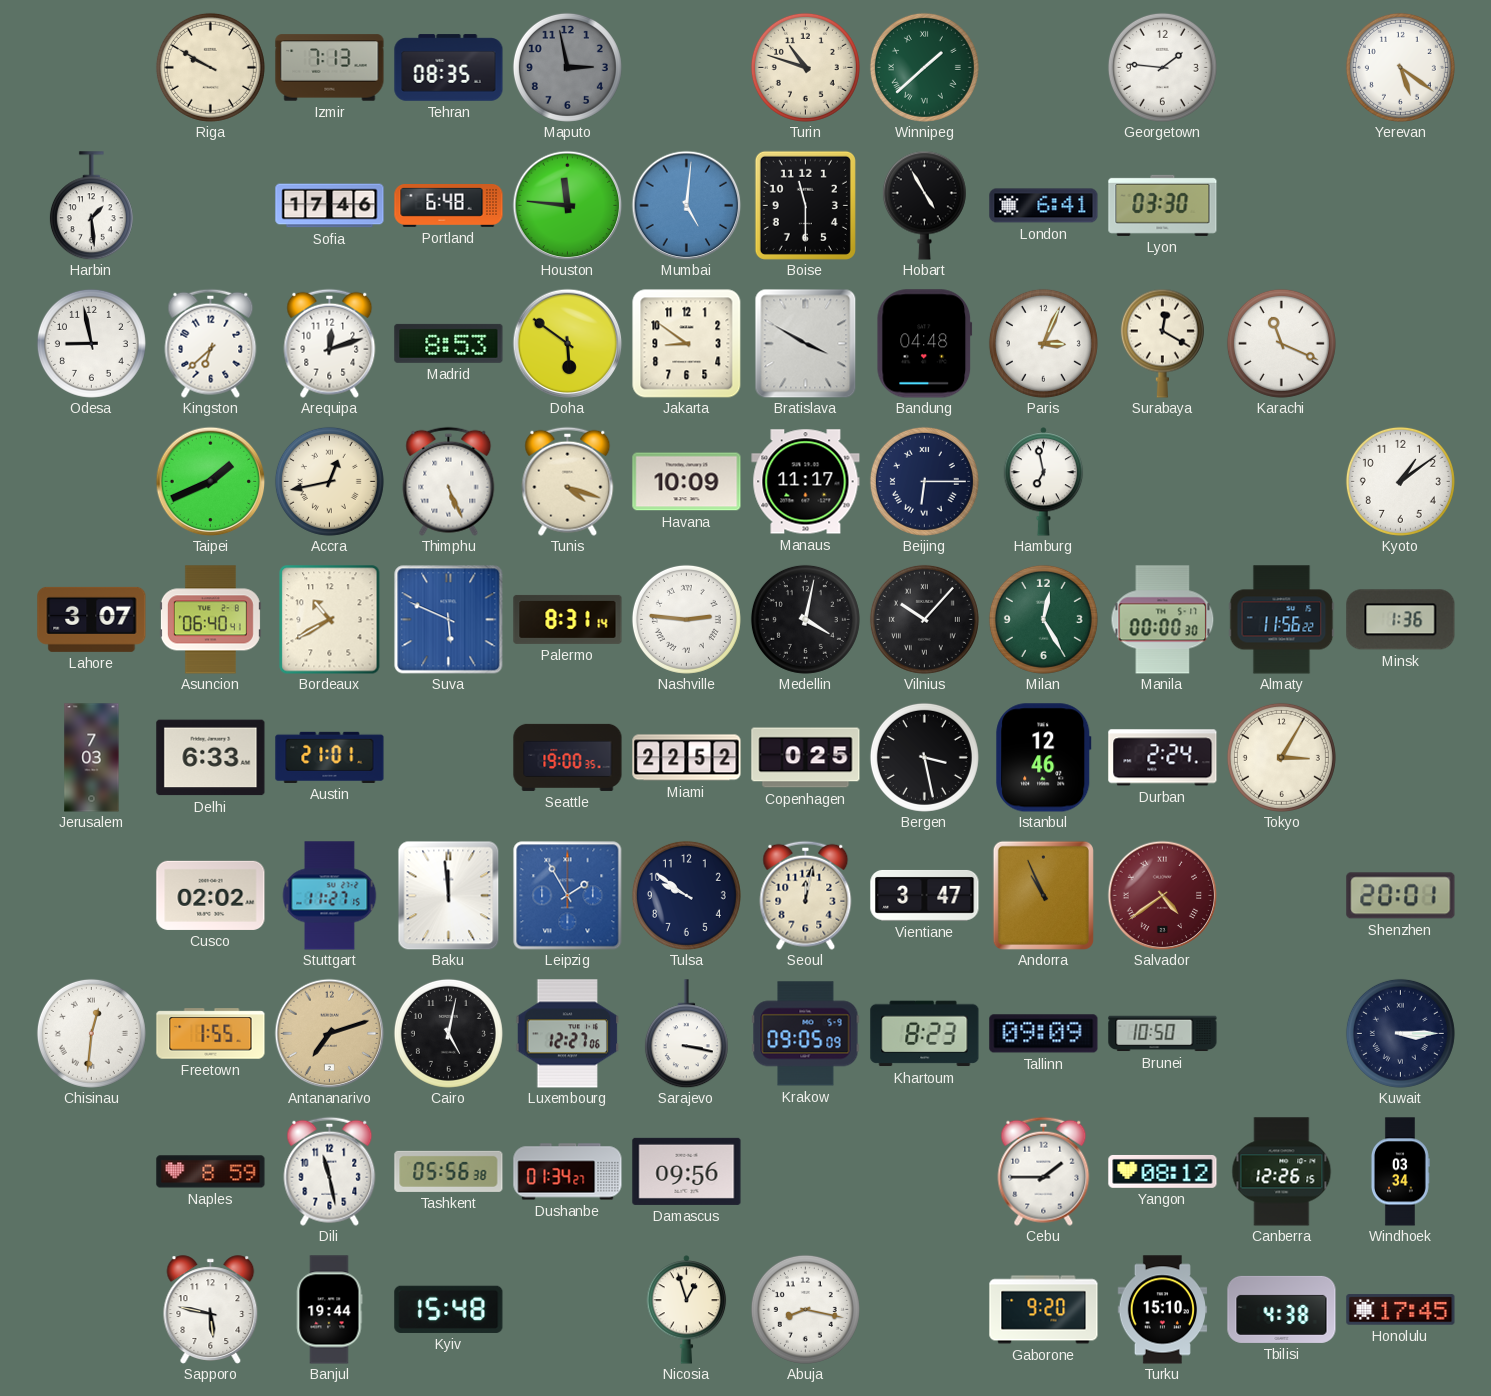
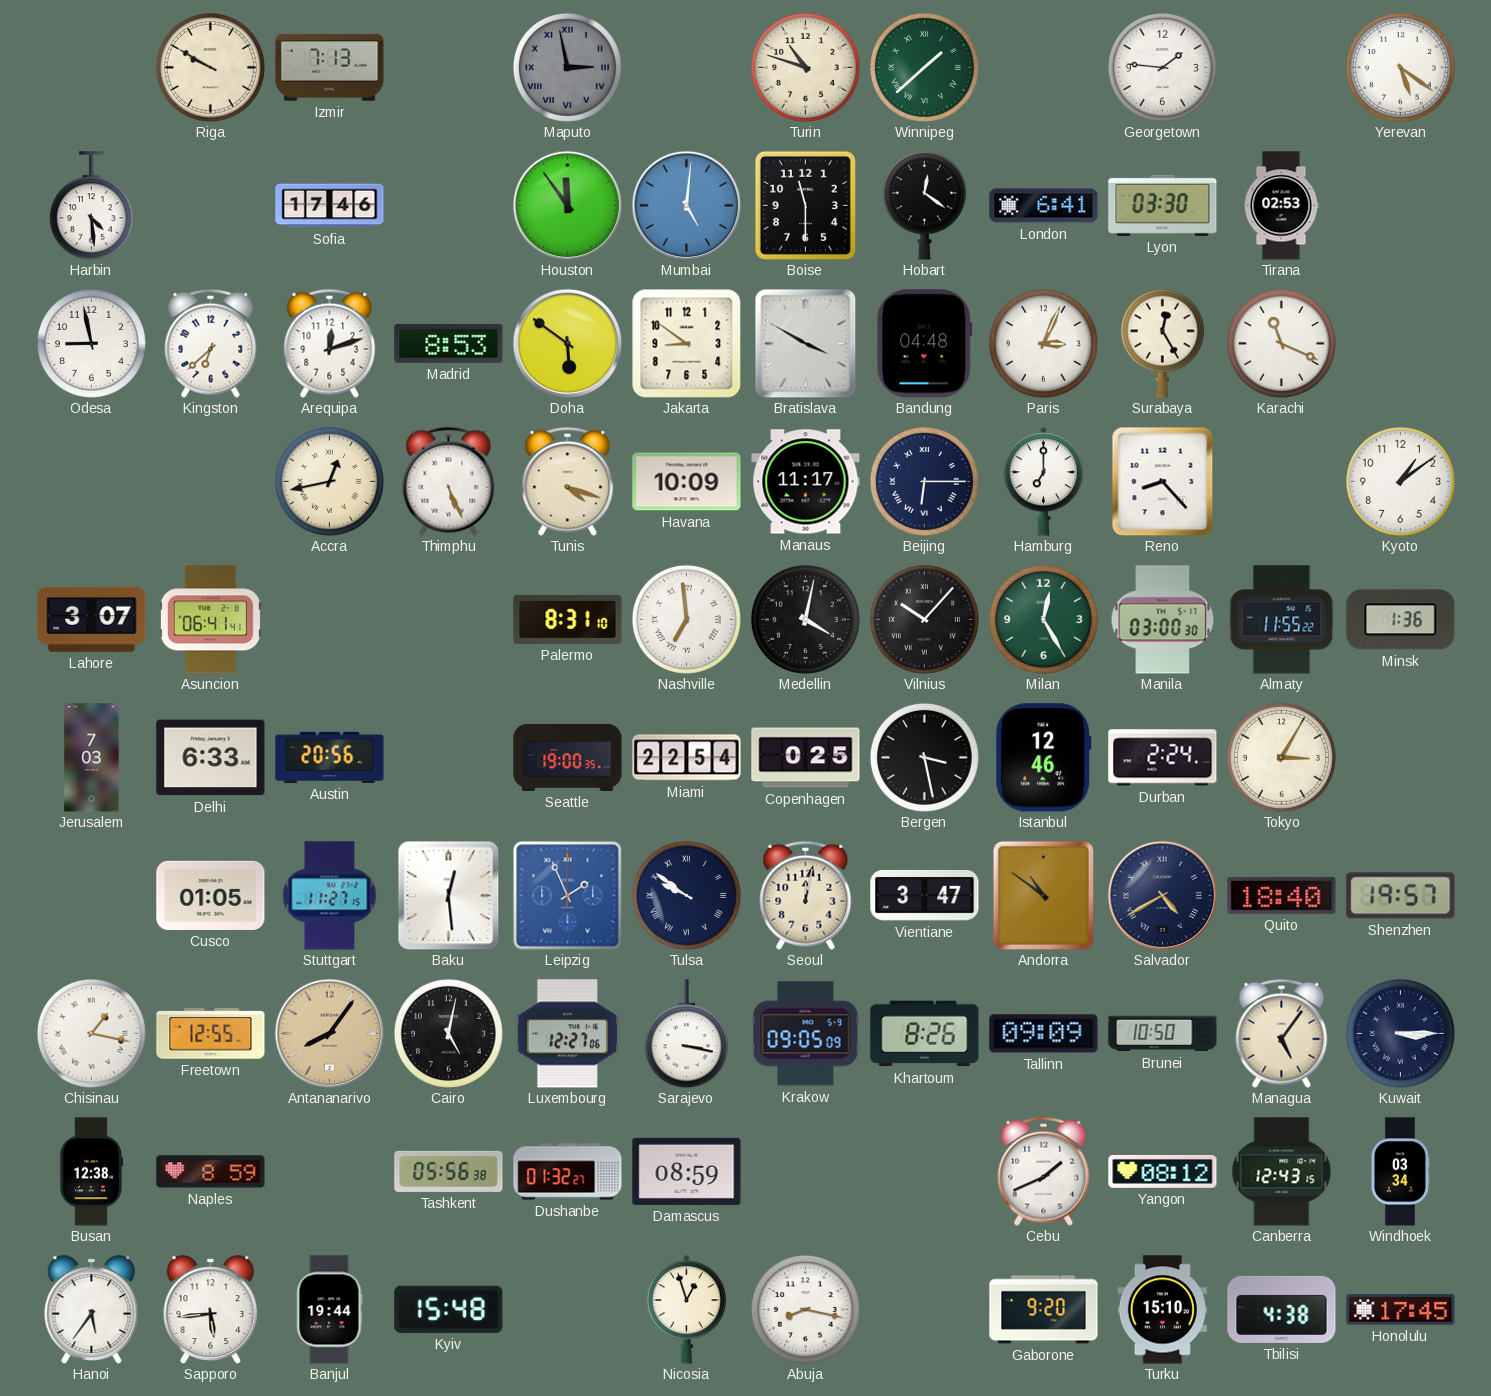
Tehran: 08:35 -> none (449, 68)
Maputo numerals: Arabic -> Roman (567, 67)
Harbin: 1:29 -> 4:29 (91, 206)
Portland: 6:48 -> none (449, 206)
Houston: 11:46 -> 11:54 (567, 205)
Hobart: 4:55 -> 12:21 (924, 205)
Tirana: none -> 02:53 (1281, 206)
Surabaya: 12:20 -> 12:25 (1162, 343)
Taipei: 1:41 -> none (210, 481)
Hamburg: 6:58 -> 7:00 (1044, 482)
Reno: none -> 8:23 (1163, 481)
Asuncion: 06:40 -> 06:41 (210, 620)
Bordeaux: 10:40 -> none (330, 620)
Suva: 5:49 -> none (448, 619)
Palermo: 8:31:14 -> 8:31:10 (568, 619)
Nashville: 2:46 -> 6:59 (686, 619)
Manila: 00:00 -> 03:00 (1163, 620)
Almaty: 11:56 -> 11:55 (1282, 620)
Austin: 21:01 -> 20:56 (330, 757)
Miami: 22:52 -> 22:54 (687, 758)
Cusco: 02:02 -> 01:05 (211, 895)
Baku: 11:59 -> 12:29 (449, 895)
Leipzig: 1:55 -> 1:56 (567, 895)
Tulsa numerals: Arabic -> Roman (686, 895)
Andorra: 10:56 -> 10:51 (1043, 895)
Salvador: 4:39 -> 4:40 (1162, 895)
Salvador dial: burgundy -> navy (1162, 895)
Quito: none -> 18:40 (1282, 895)
Shenzhen: 20:01 -> 19:57 (1401, 896)
Chisinau: 12:31 -> 1:17 (91, 1033)
Freetown: 1:55 -> 12:55 (211, 1034)
Antananarivo: 7:12 -> 8:06 (329, 1033)
Khartoum: 8:23 -> 8:26 (925, 1034)
Managua: none -> 5:06 (1282, 1033)
Busan: none -> 12:38 (91, 1172)
Dili: 11:28 -> none (330, 1171)
Dushanbe: 01:34 -> 01:32 (568, 1172)
Damascus: 09:56 -> 08:59 (687, 1171)
Cebu: 1:45 -> 1:41 (1044, 1171)
Canberra: 12:26 -> 12:43 (1282, 1172)
Hanoi: none -> 5:36 (92, 1310)
Sapporo: 5:47 -> 5:44 (211, 1310)
